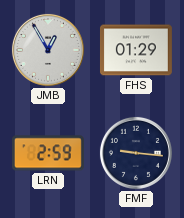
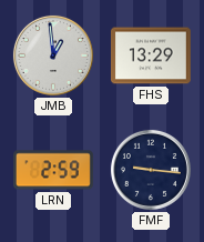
JMB: 12:55 -> 12:59 (53, 56)
FHS: 01:29 -> 13:29 (151, 56)
